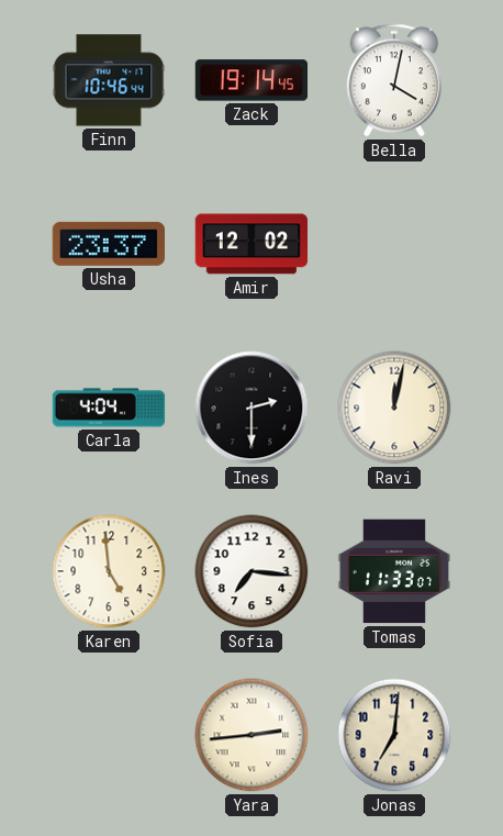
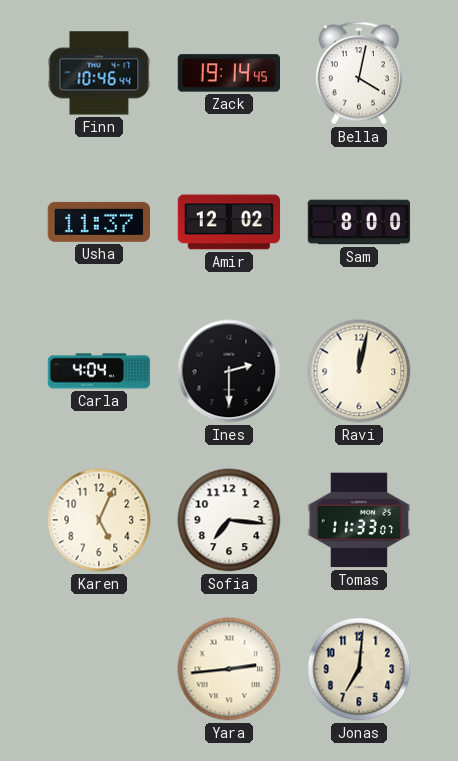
Usha: 23:37 -> 11:37 (98, 222)
Sam: none -> 8:00 (359, 222)
Karen: 4:59 -> 5:04 (99, 520)
